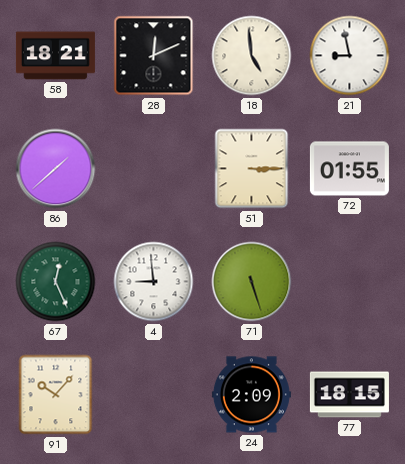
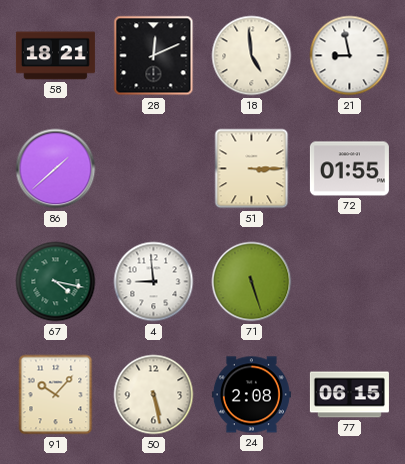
67: 12:26 -> 4:17 (56, 282)
50: none -> 5:28 (154, 395)
24: 2:09 -> 2:08 (251, 395)
77: 18:15 -> 06:15 (349, 395)
